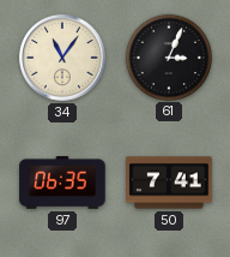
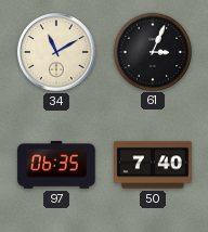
34: 11:06 -> 11:10 (56, 52)
50: 7:41 -> 7:40 (153, 165)
